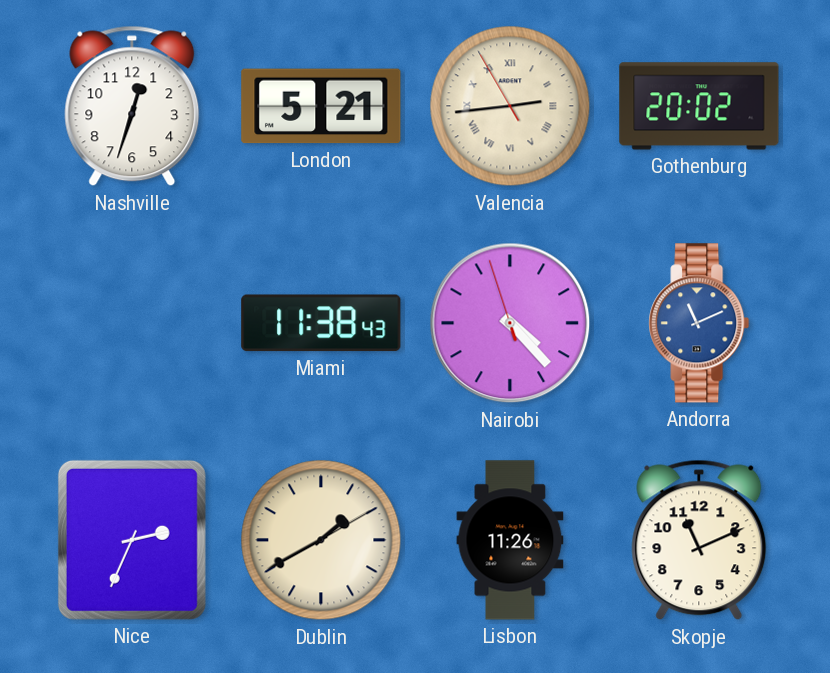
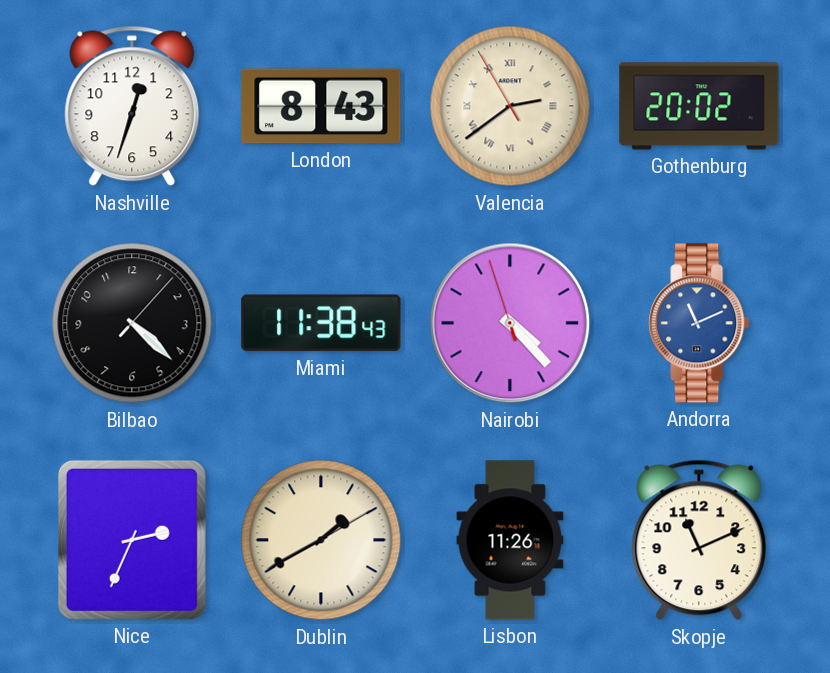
London: 5:21 -> 8:43 (321, 106)
Valencia: 2:43 -> 2:38 (510, 106)
Bilbao: none -> 4:22 (132, 323)
